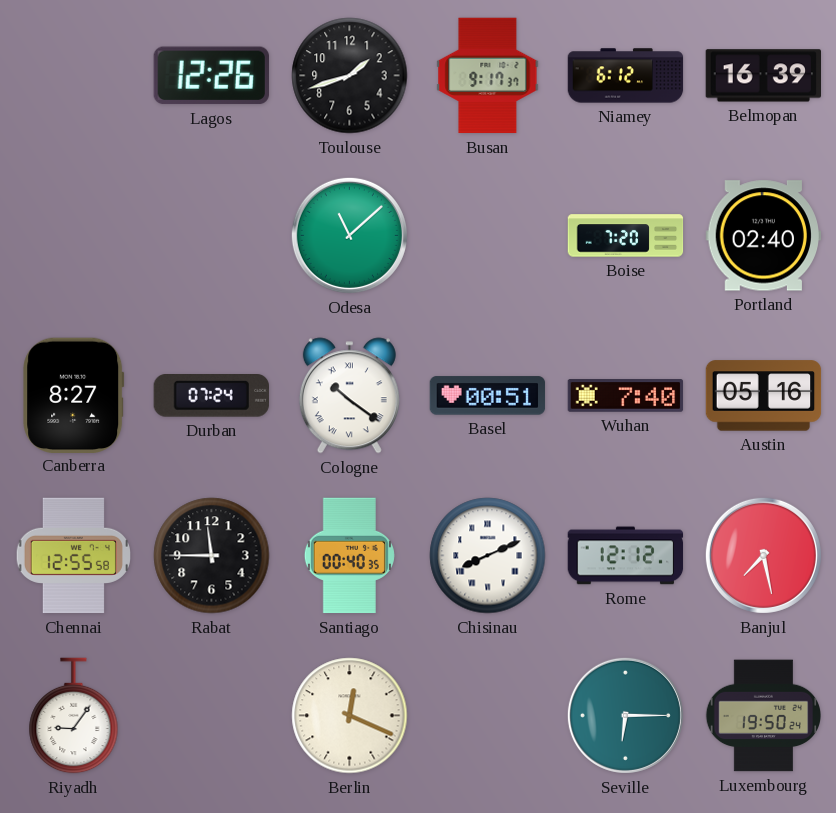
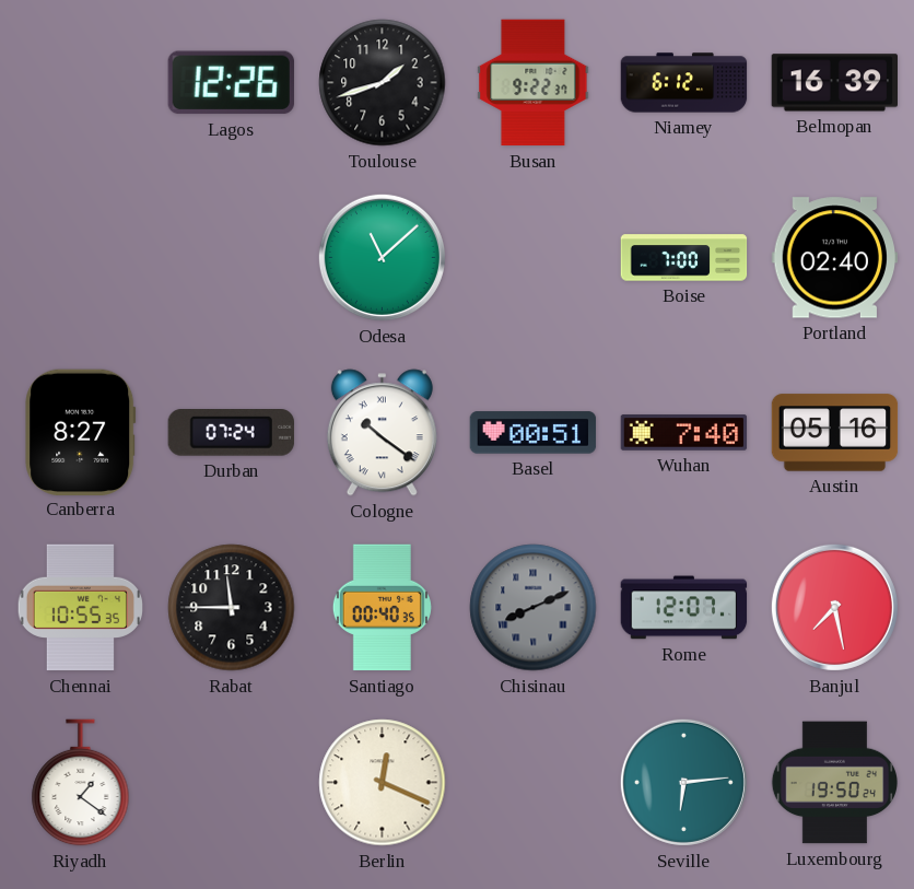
Busan: 9:17 -> 9:22 (534, 83)
Boise: 7:20 -> 7:00 (684, 258)
Chennai: 12:55 -> 10:55 (80, 608)
Chisinau dial: white -> grey (534, 608)
Rome: 12:12 -> 12:07 (684, 608)
Riyadh: 9:06 -> 1:21 (81, 783)
Seville: 6:15 -> 6:14 (683, 782)
